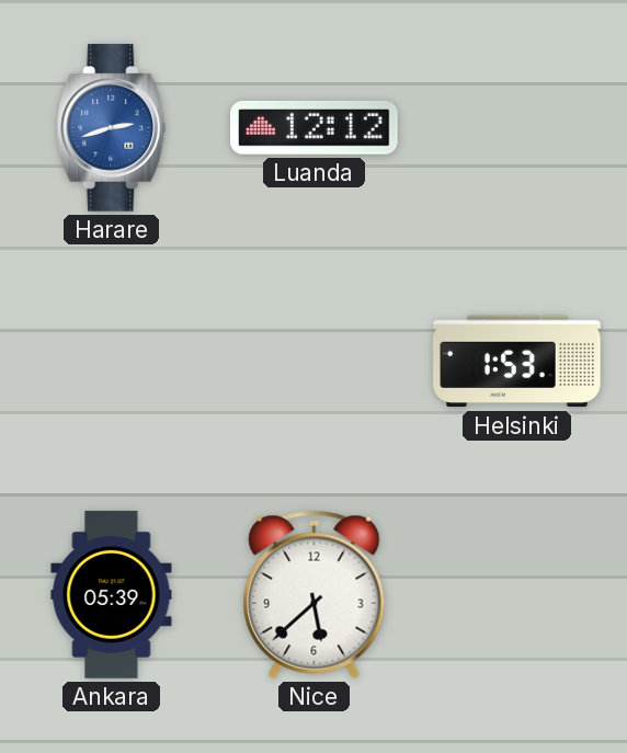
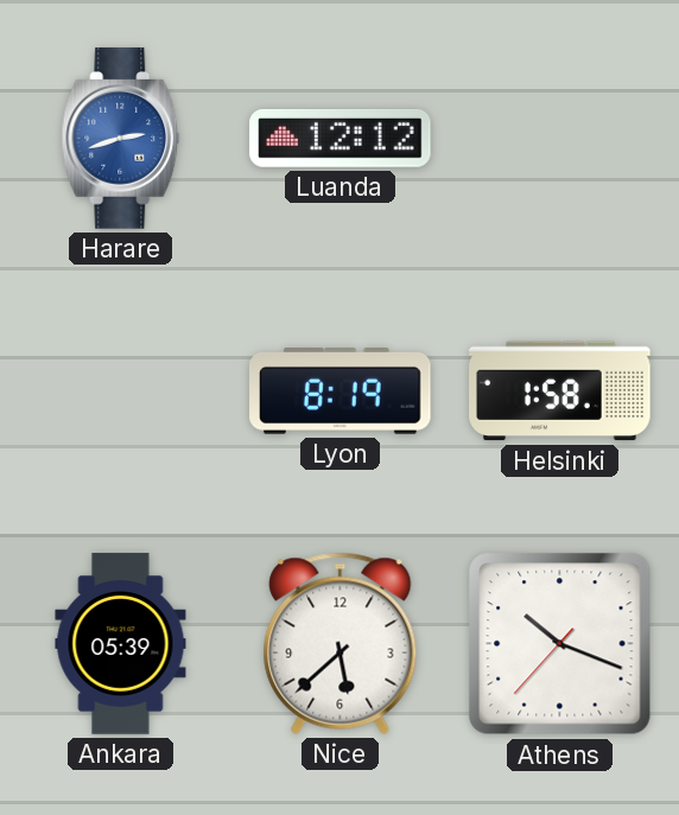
Lyon: none -> 8:19 (341, 391)
Helsinki: 1:53 -> 1:58 (560, 391)
Athens: none -> 10:18 (560, 644)
